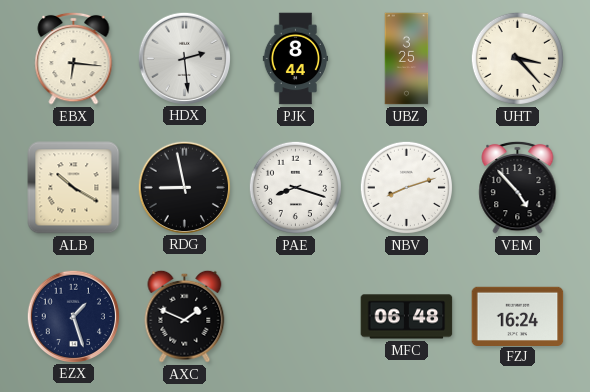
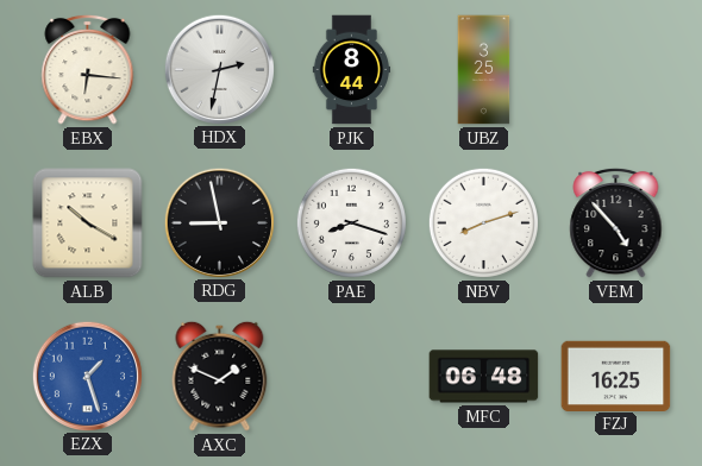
HDX: 2:29 -> 2:32 (219, 69)
UHT: 3:23 -> none (517, 58)
EZX dial: navy -> blue (87, 376)
FZJ: 16:24 -> 16:25 (616, 376)
